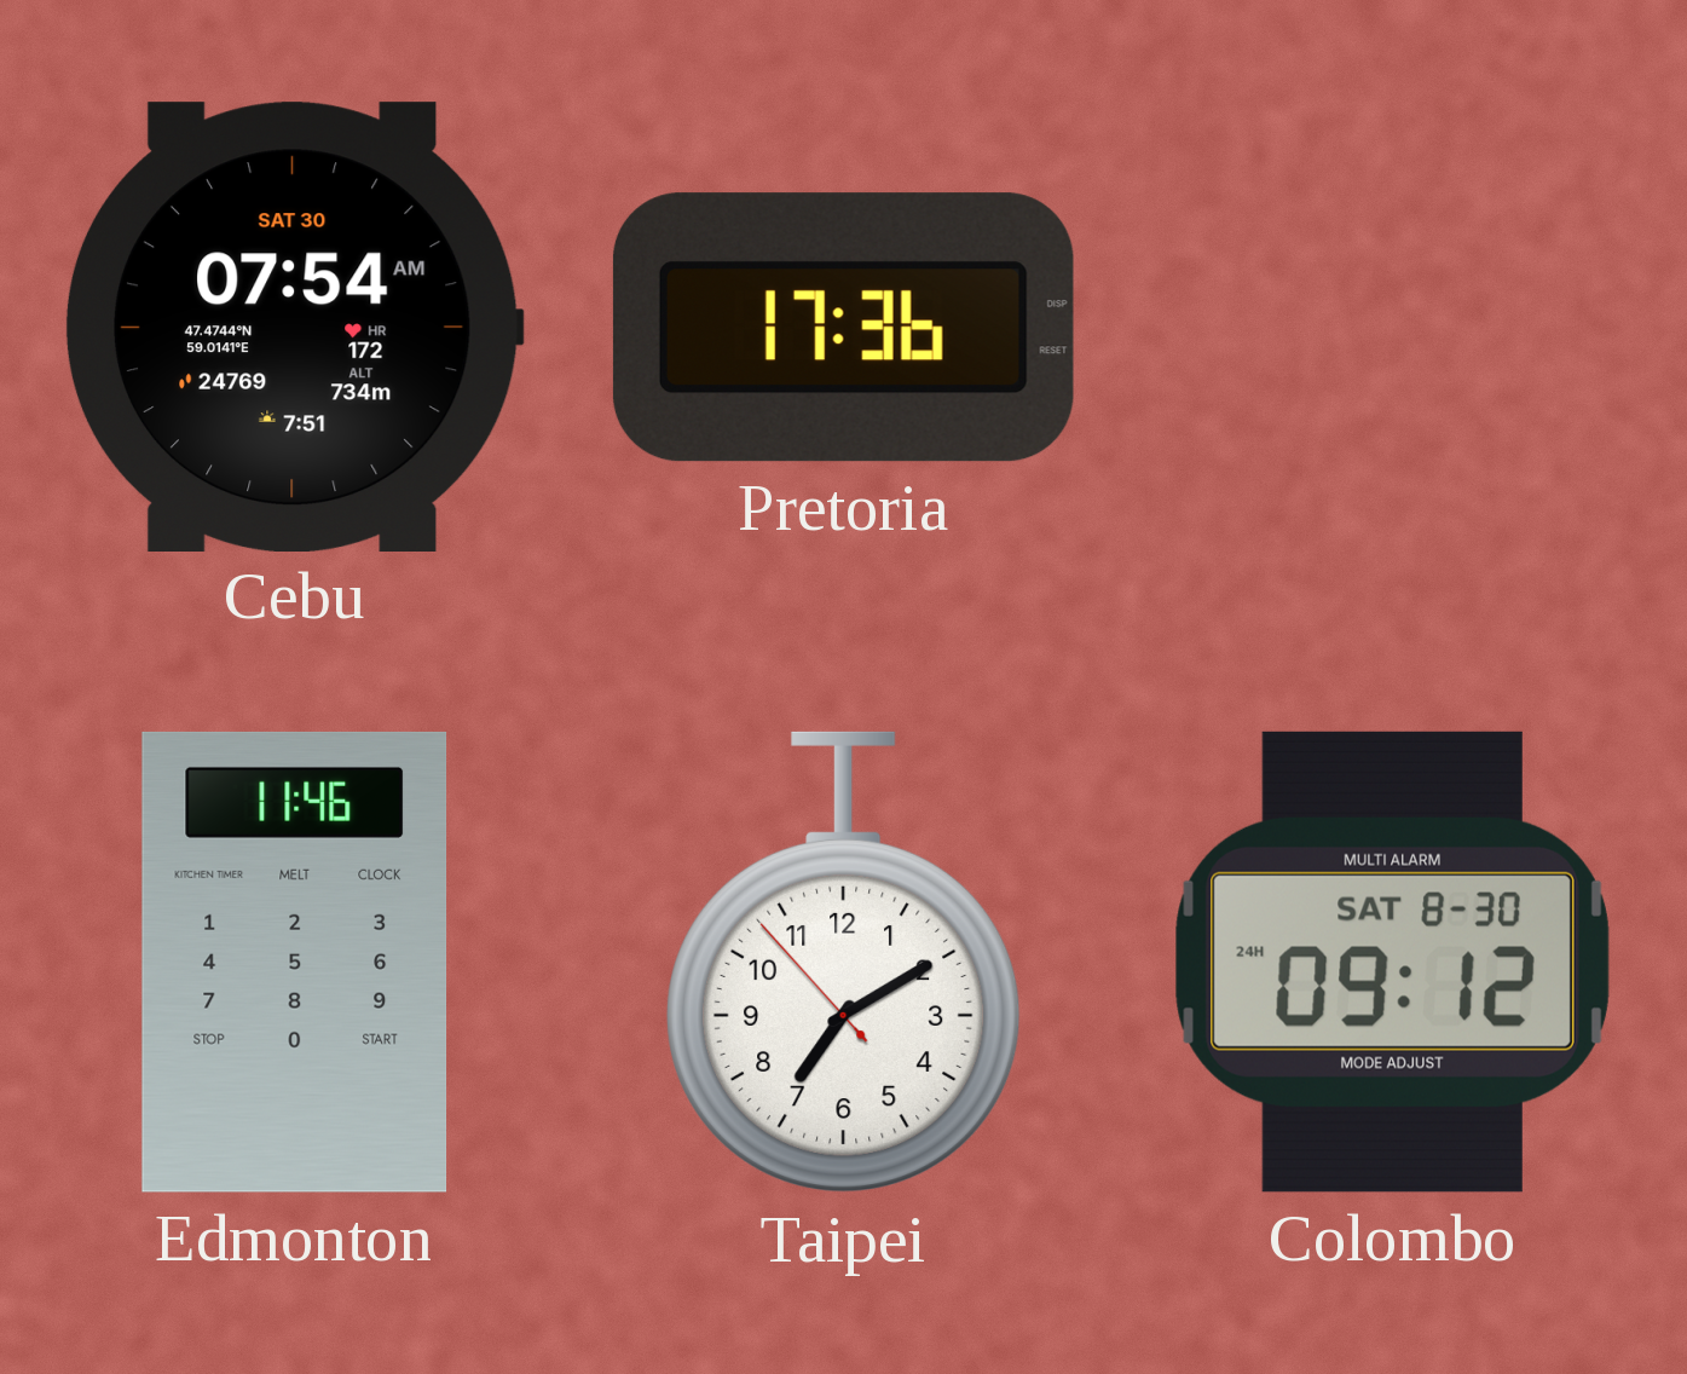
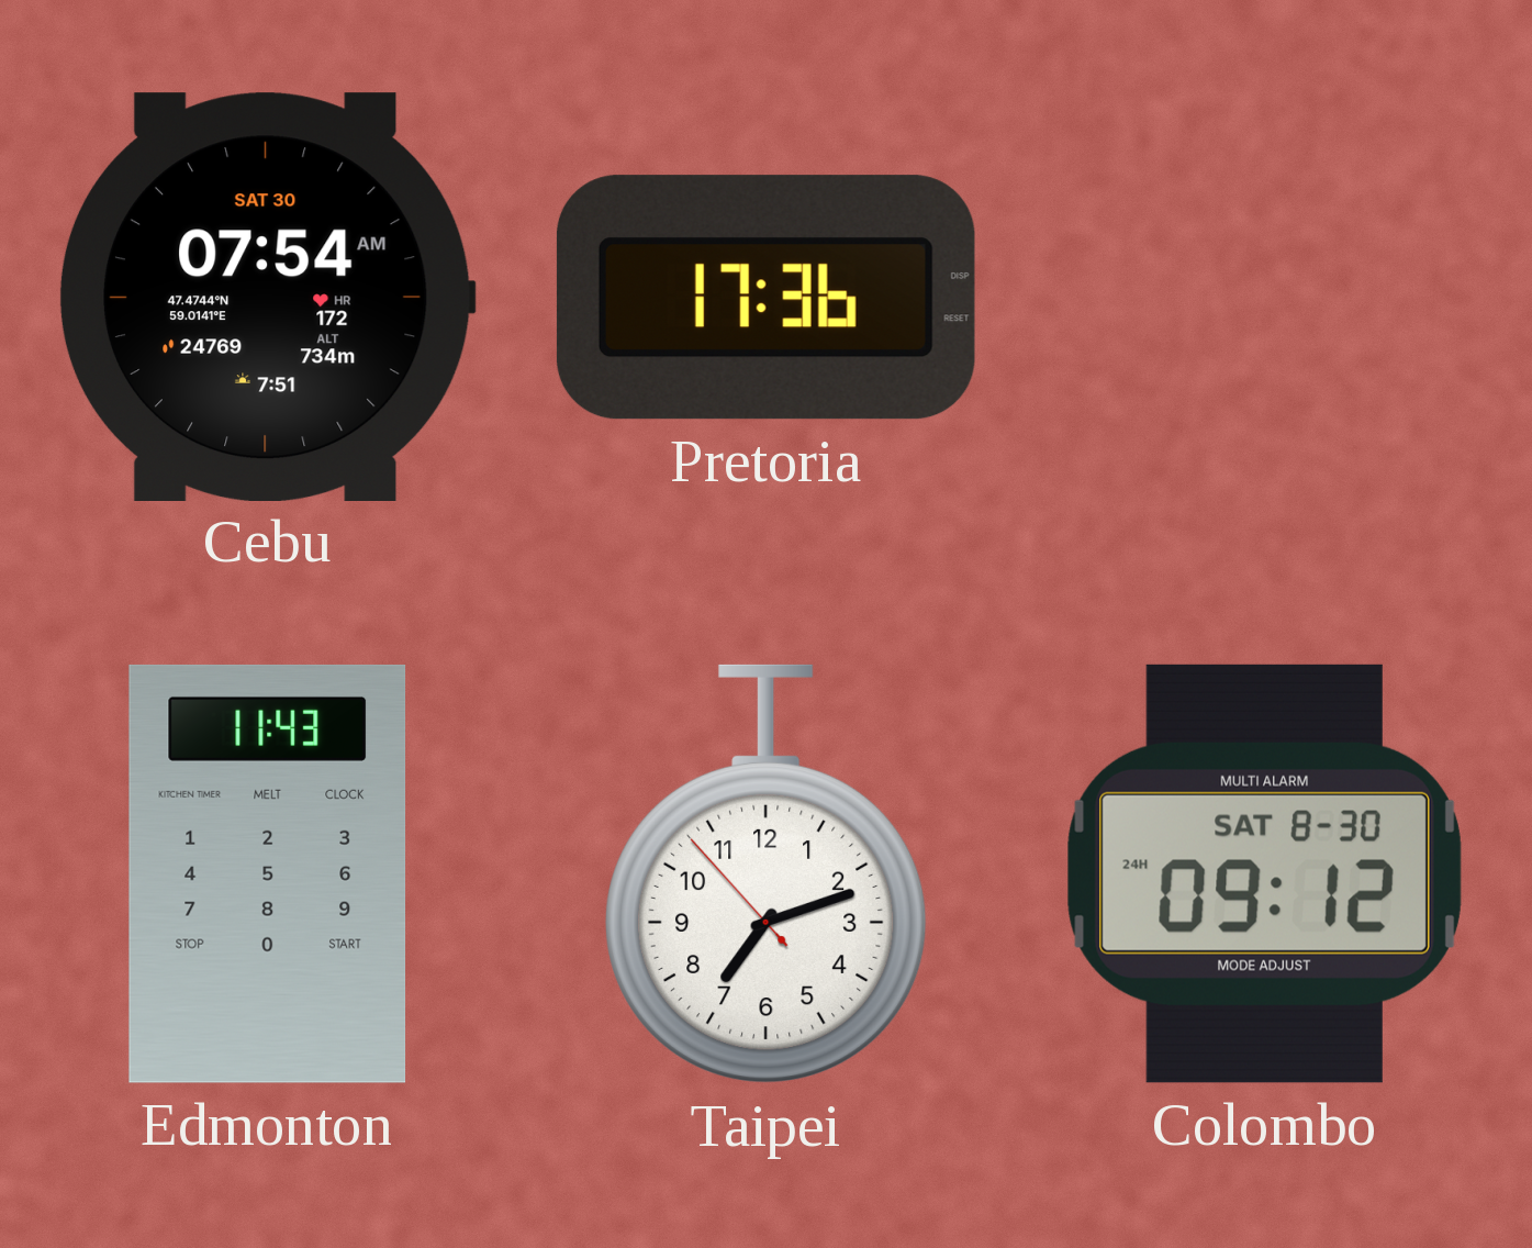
Edmonton: 11:46 -> 11:43 (268, 873)
Taipei: 7:09 -> 7:11 (767, 874)
